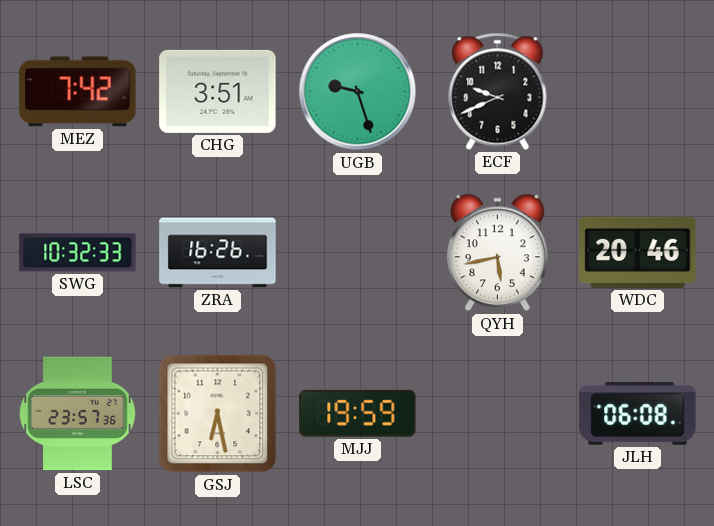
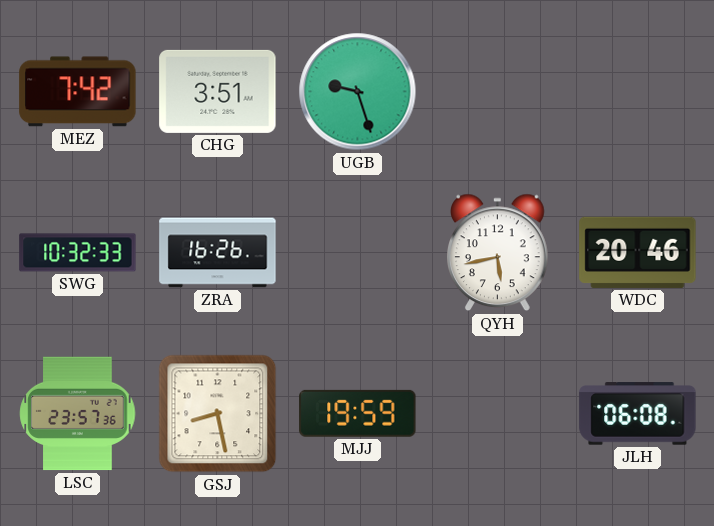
ECF: 9:41 -> none (498, 91)
GSJ: 6:28 -> 8:28 (218, 414)
